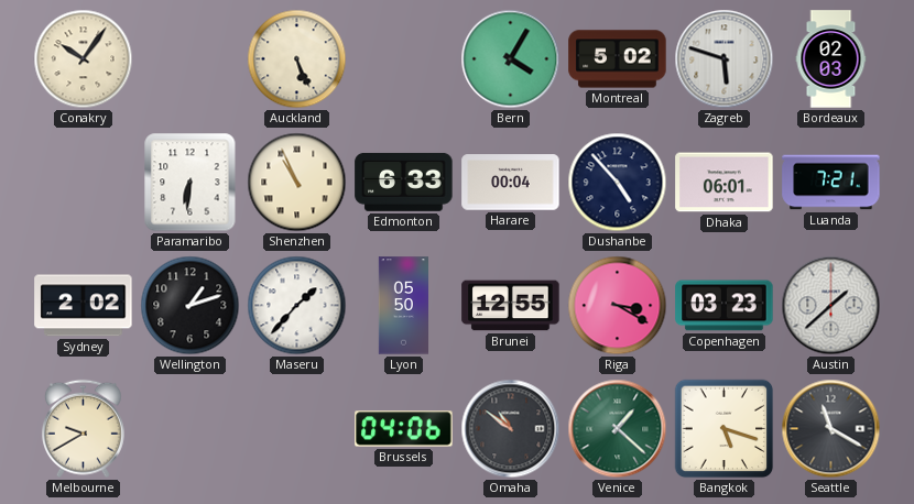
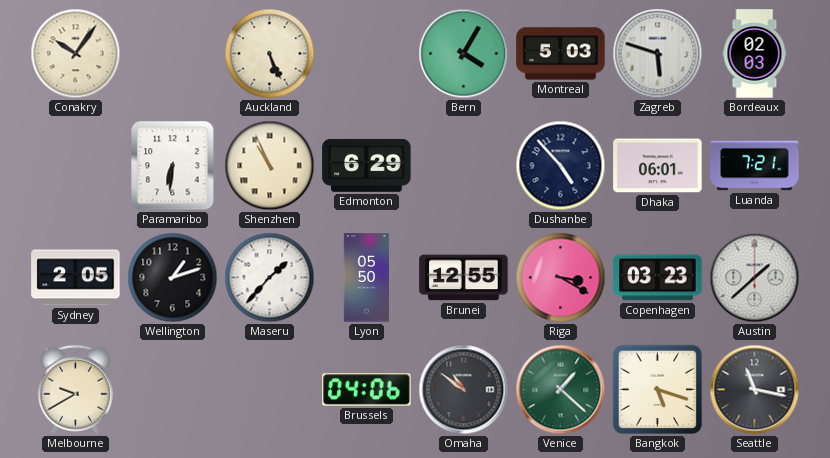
Montreal: 5:02 -> 5:03 (561, 54)
Edmonton: 6:33 -> 6:29 (367, 165)
Harare: 00:04 -> none (511, 183)
Sydney: 2:02 -> 2:05 (76, 278)
Seattle: 11:20 -> 11:17 (755, 390)
